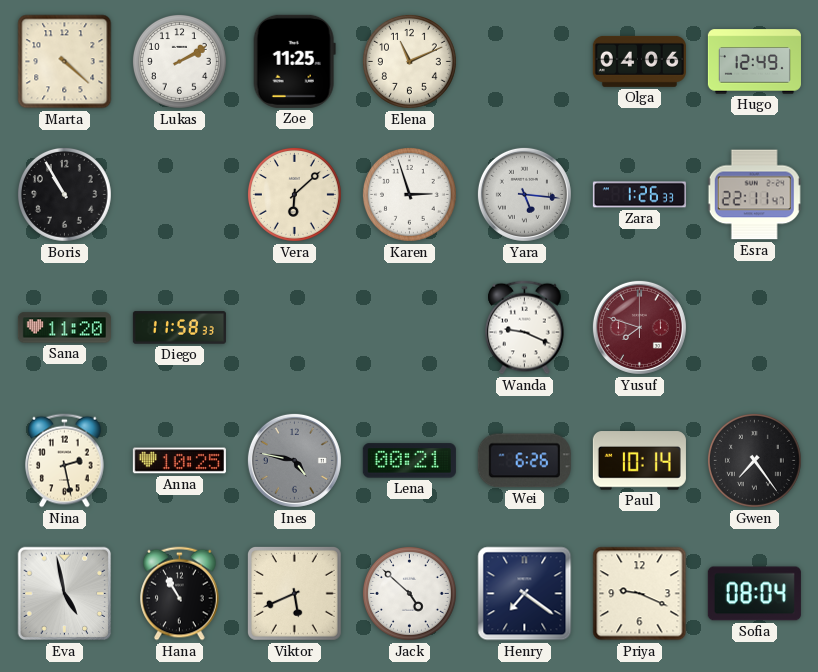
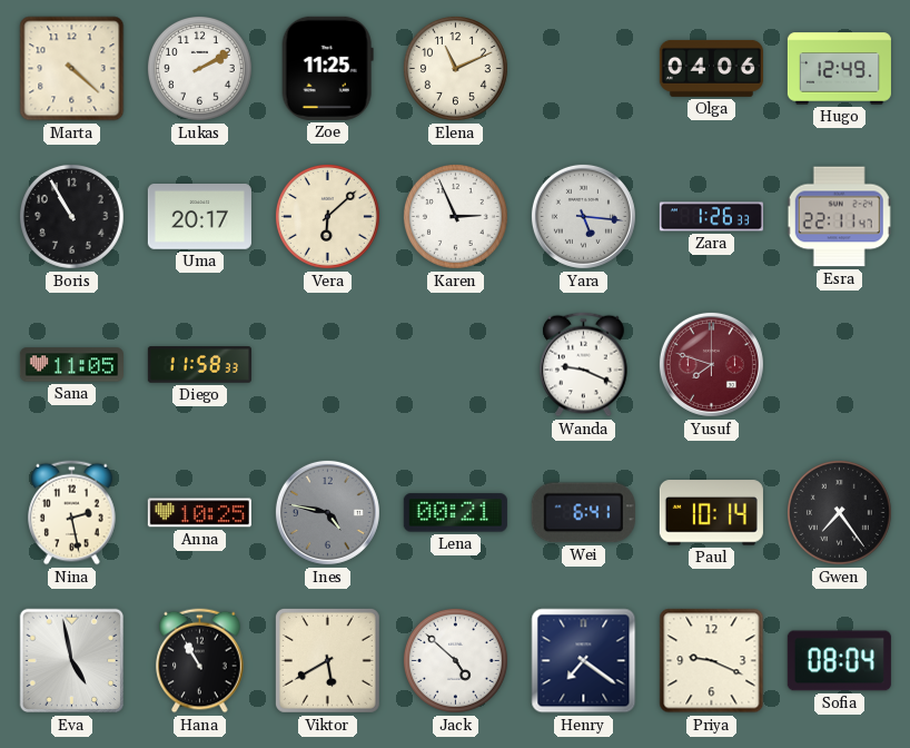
Uma: none -> 20:17 (199, 217)
Karen: 2:57 -> 2:56 (455, 216)
Sana: 11:20 -> 11:05 (71, 365)
Wei: 6:26 -> 6:41 (583, 513)
Viktor: 5:41 -> 5:40 (327, 660)
